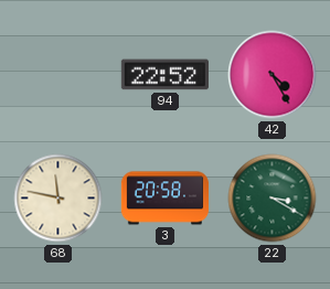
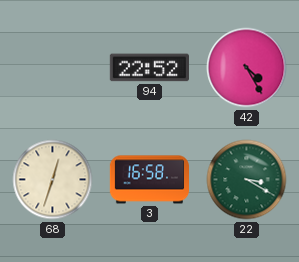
68: 11:47 -> 12:33 (53, 180)
3: 20:58 -> 16:58 (149, 180)
